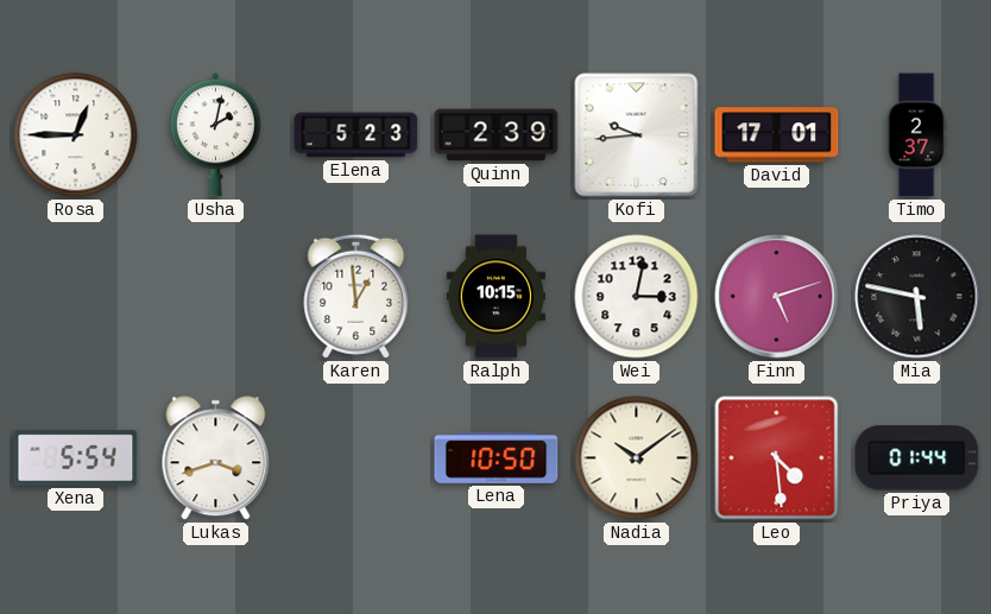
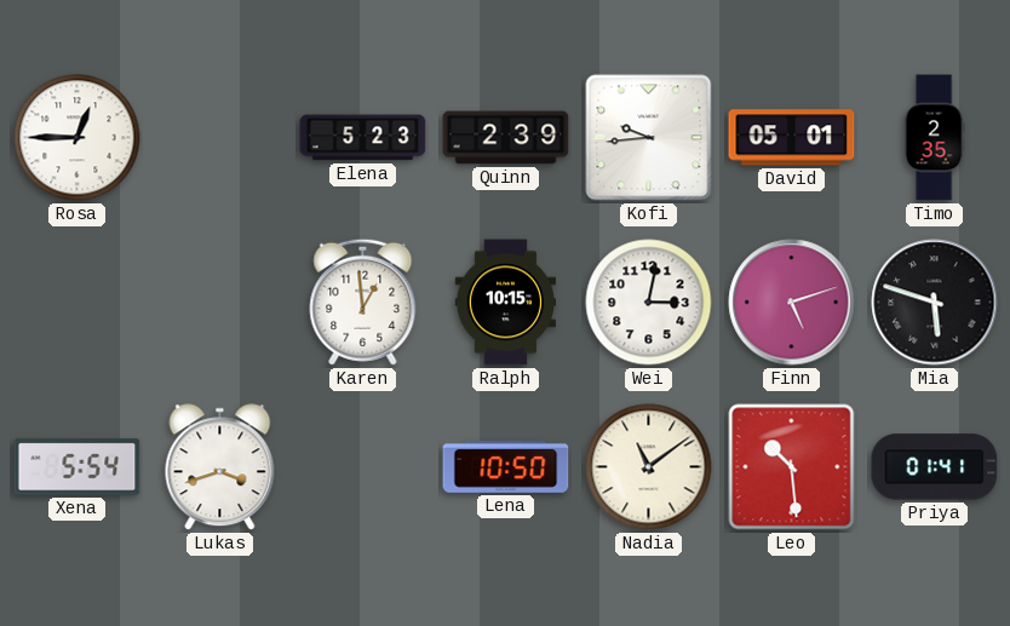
Usha: 2:02 -> none (215, 135)
David: 17:01 -> 05:01 (792, 138)
Timo: 2:37 -> 2:35 (934, 138)
Mia: 5:47 -> 5:48 (935, 303)
Nadia: 10:09 -> 11:09 (649, 467)
Leo: 4:29 -> 10:29 (792, 467)
Priya: 01:44 -> 01:41 (935, 467)
